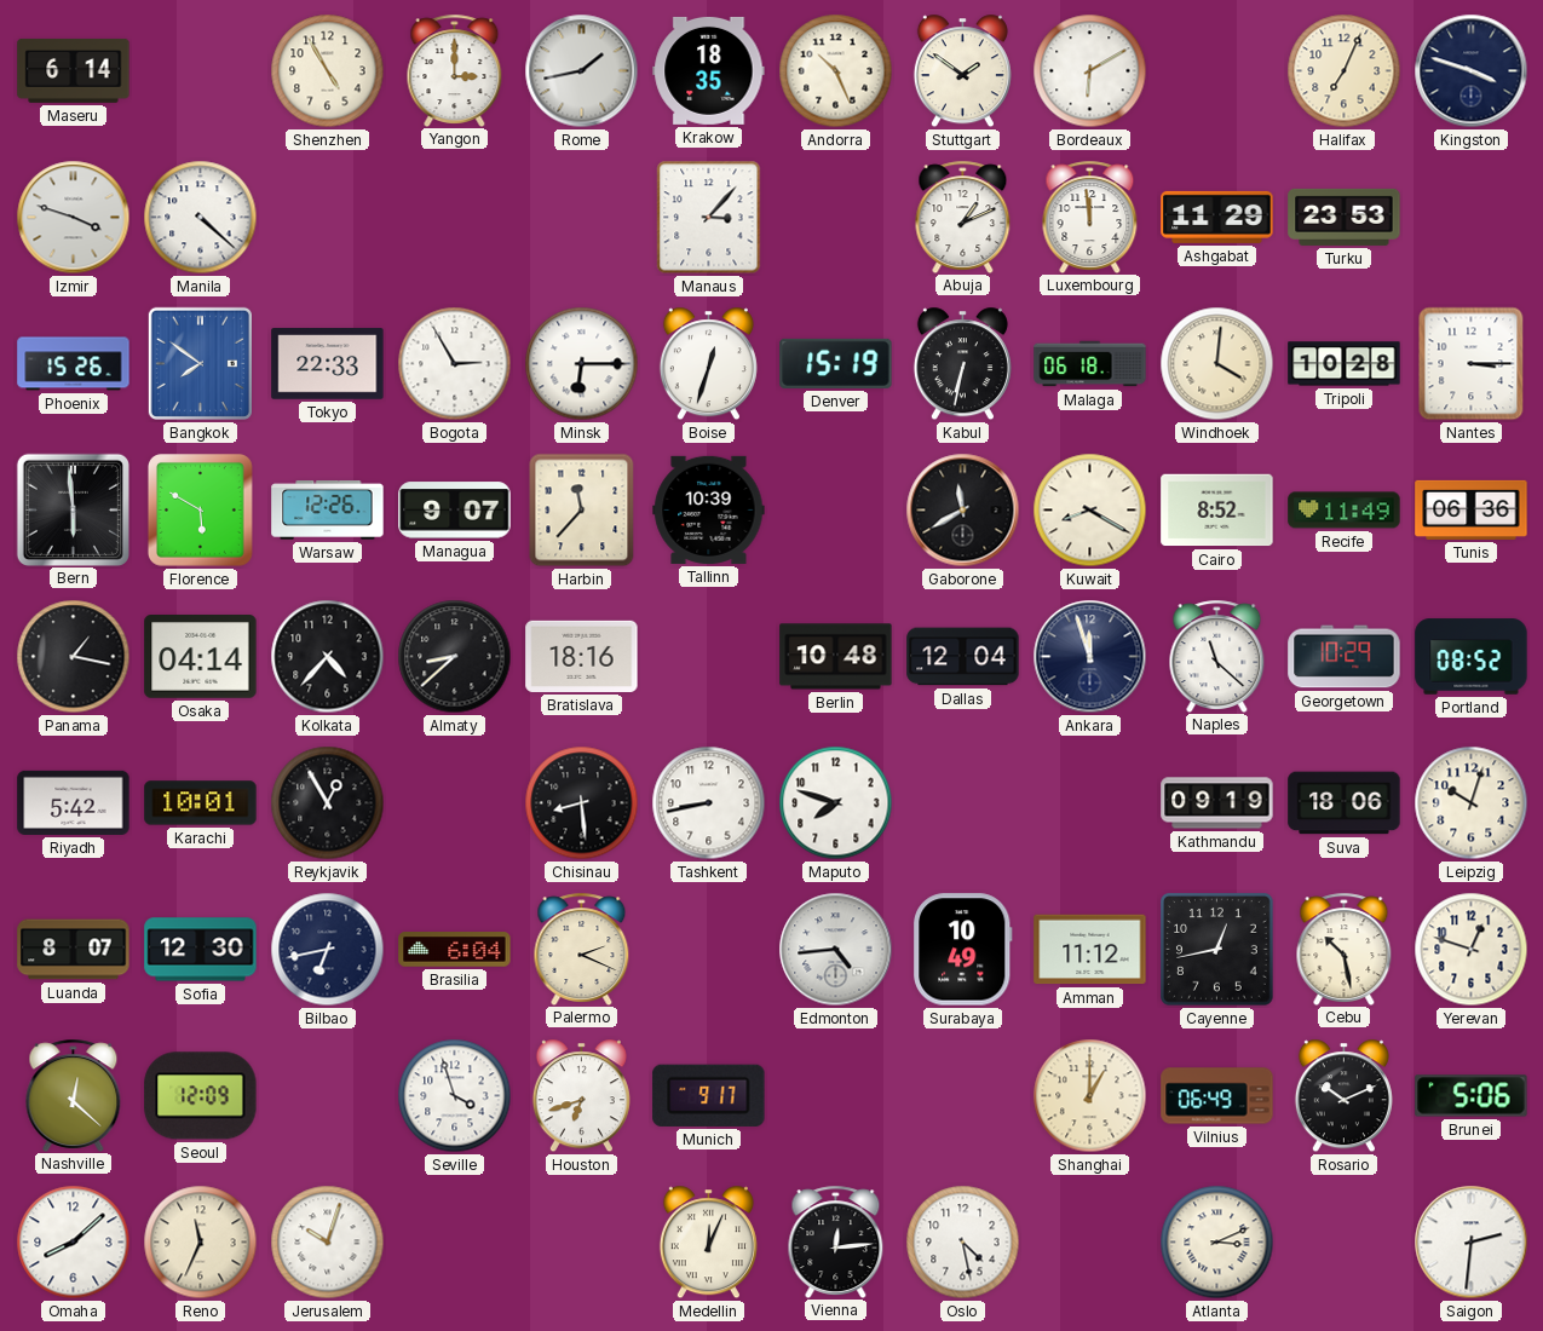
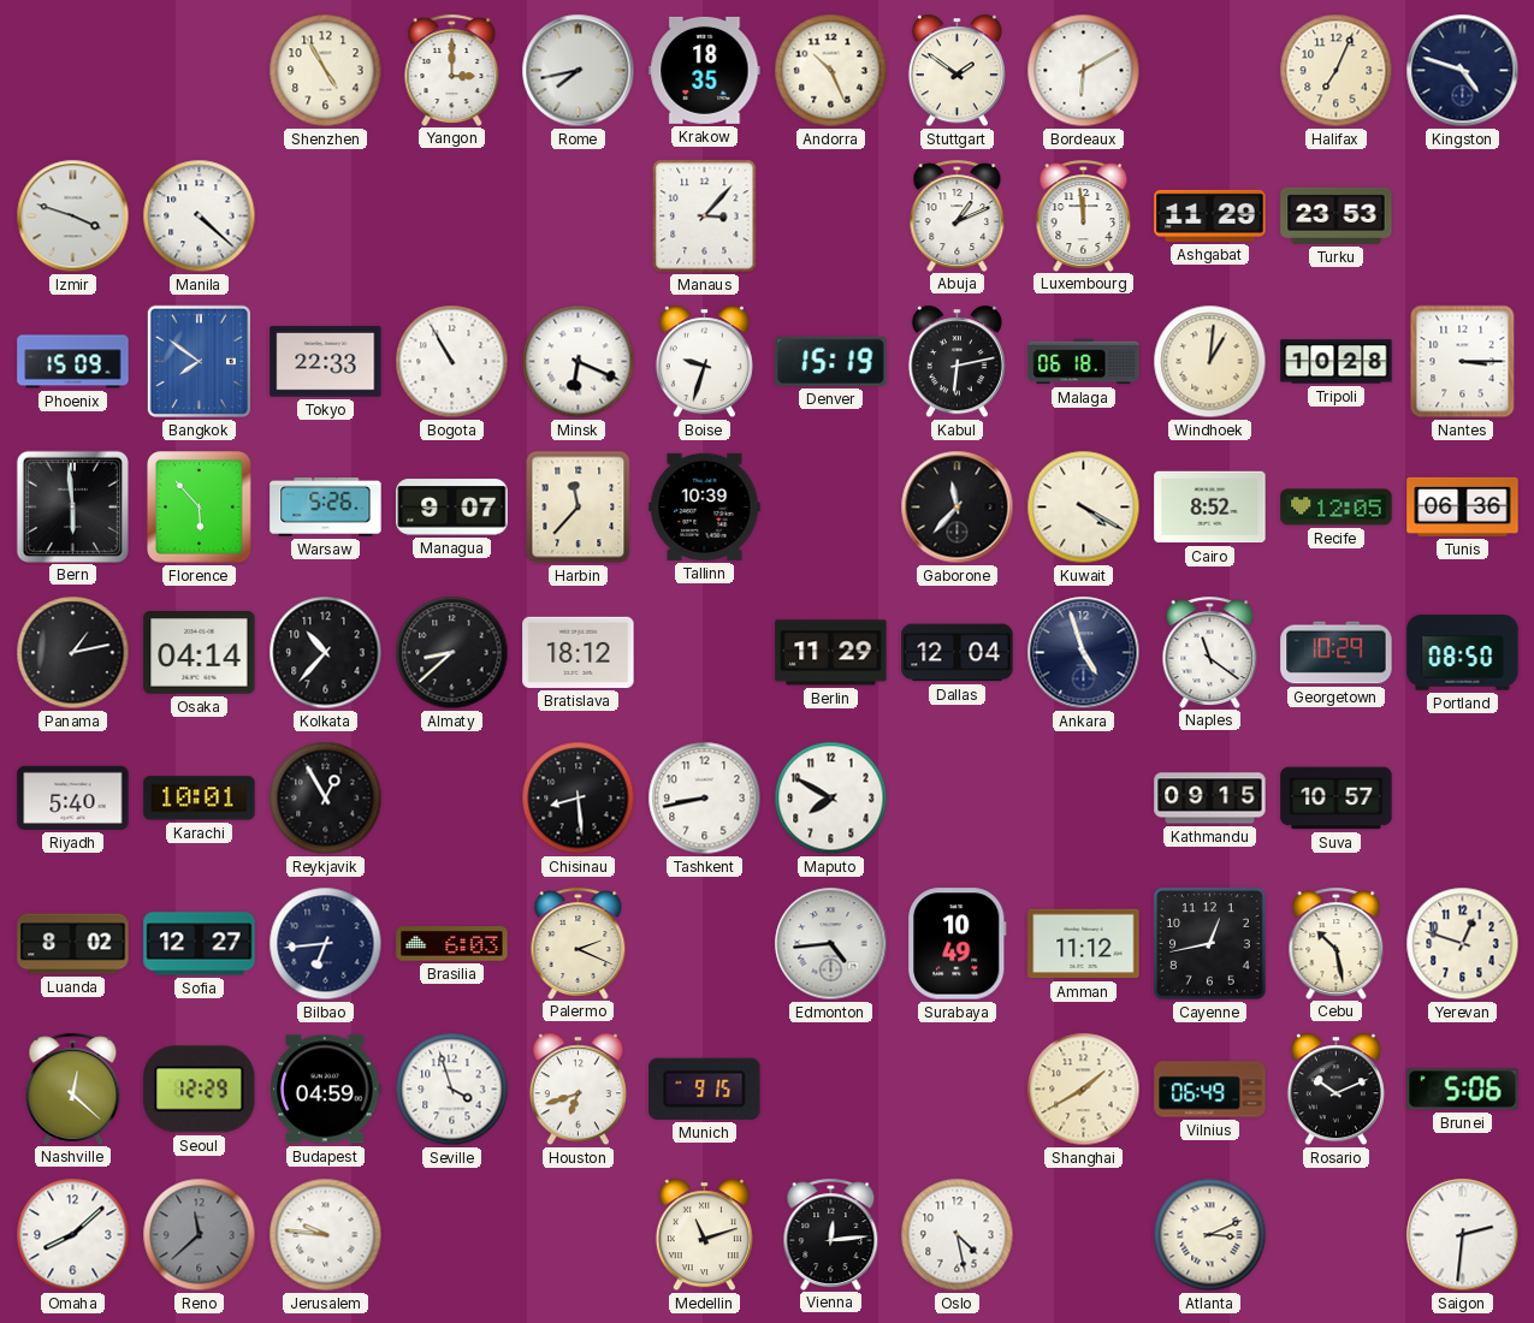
Maseru: 6:14 -> none (74, 70)
Rome: 1:43 -> 7:43 (579, 71)
Kingston: 3:48 -> 4:48 (1463, 71)
Phoenix: 15:26 -> 15:09 (73, 362)
Bogota: 2:55 -> 10:55 (452, 362)
Minsk: 6:15 -> 6:19 (579, 362)
Boise: 12:33 -> 9:33 (704, 362)
Kabul: 6:32 -> 6:13 (956, 362)
Windhoek: 4:01 -> 1:01 (1210, 362)
Florence: 5:50 -> 5:53 (200, 508)
Warsaw: 12:26 -> 5:26 (326, 508)
Gaborone: 11:40 -> 11:37 (958, 508)
Kuwait: 8:20 -> 4:20 (1084, 508)
Recife: 11:49 -> 12:05 (1337, 508)
Panama: 1:17 -> 1:13 (73, 653)
Kolkata: 4:37 -> 10:37 (326, 653)
Bratislava: 18:16 -> 18:12 (579, 652)
Berlin: 10:48 -> 11:29 (831, 653)
Ankara: 11:57 -> 4:57 (1084, 653)
Naples: 11:22 -> 11:21 (1210, 652)
Portland: 08:52 -> 08:50 (1463, 653)
Riyadh: 5:42 -> 5:40 (73, 797)
Maputo: 7:48 -> 7:50 (831, 799)
Kathmandu: 09:19 -> 09:15 (1210, 799)
Suva: 18:06 -> 10:57 (1337, 799)
Leipzig: 10:03 -> none (1472, 803)
Luanda: 8:07 -> 8:02 (73, 944)
Sofia: 12:30 -> 12:27 (200, 944)
Bilbao: 6:43 -> 6:44 (326, 944)
Brasilia: 6:04 -> 6:03 (452, 944)
Seoul: 12:09 -> 12:29 (200, 1090)
Budapest: none -> 04:59 (326, 1090)
Munich: 9:17 -> 9:15 (705, 1088)
Shanghai: 1:00 -> 1:40 (1084, 1090)
Reno: 11:34 -> 11:38 (200, 1235)
Reno dial: cream -> grey (200, 1235)
Jerusalem: 10:03 -> 9:46 (326, 1235)
Medellin: 12:04 -> 11:12 (704, 1235)
